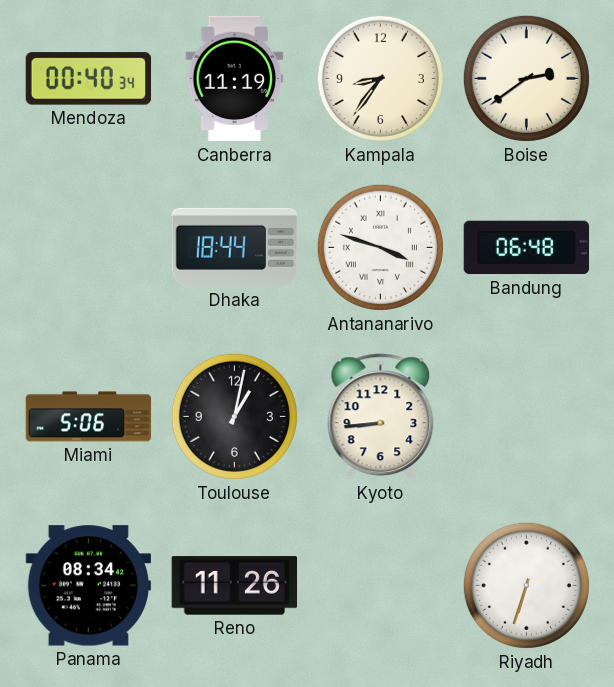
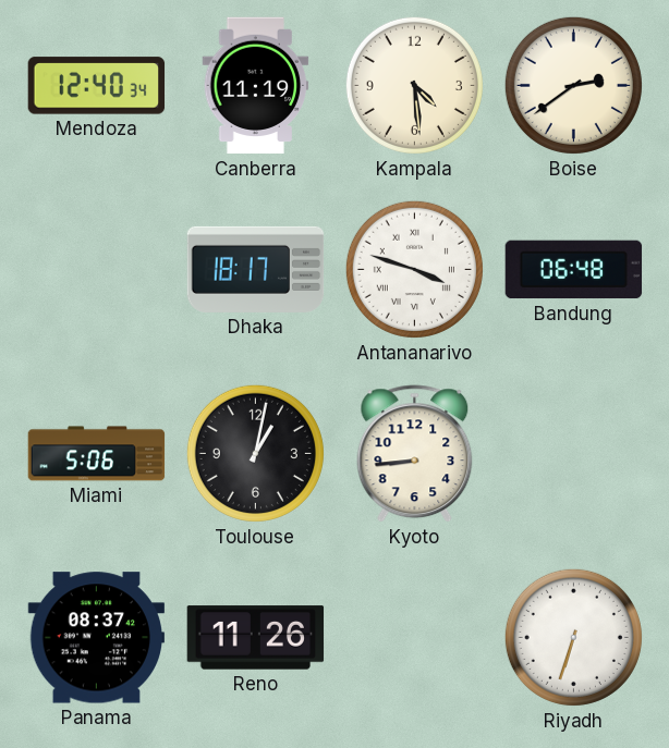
Mendoza: 00:40 -> 12:40 (97, 86)
Kampala: 8:36 -> 4:29 (414, 85)
Dhaka: 18:44 -> 18:17 (256, 269)
Panama: 08:34 -> 08:37 (97, 638)
